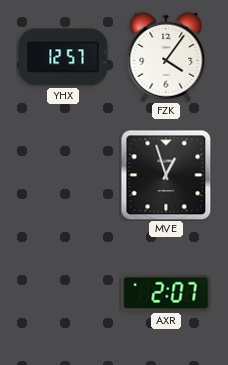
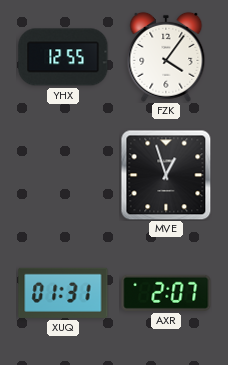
YHX: 12:57 -> 12:55 (63, 57)
XUQ: none -> 01:31 (63, 293)
